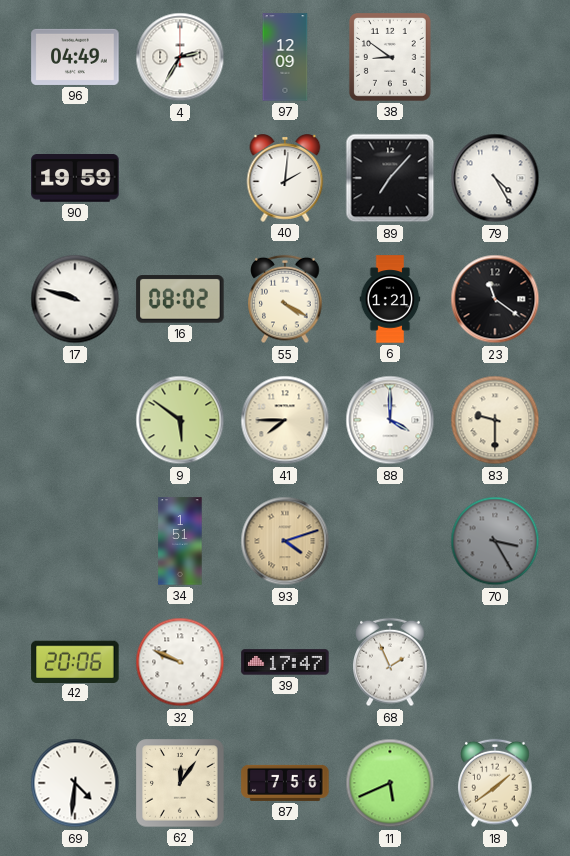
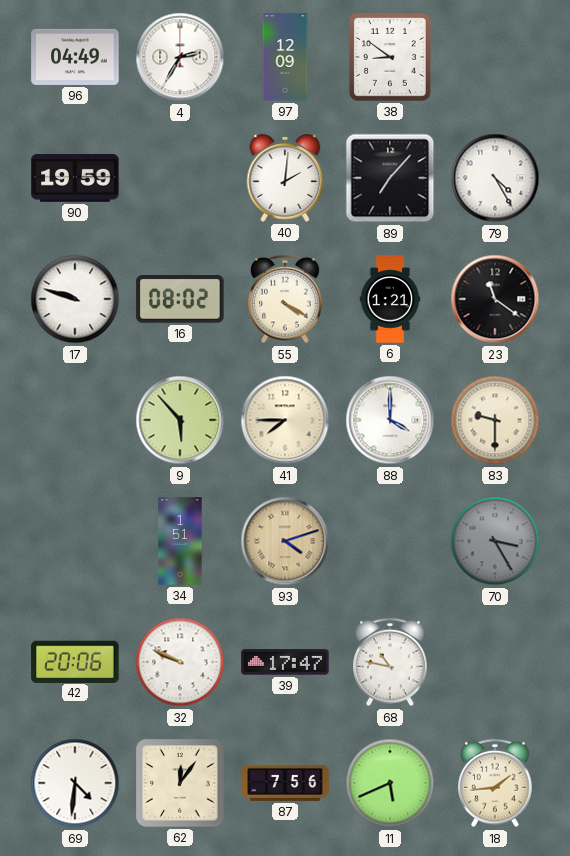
9: 5:51 -> 5:53 (180, 420)
68: 1:56 -> 10:47 (390, 662)
18: 1:39 -> 1:44 (495, 783)
